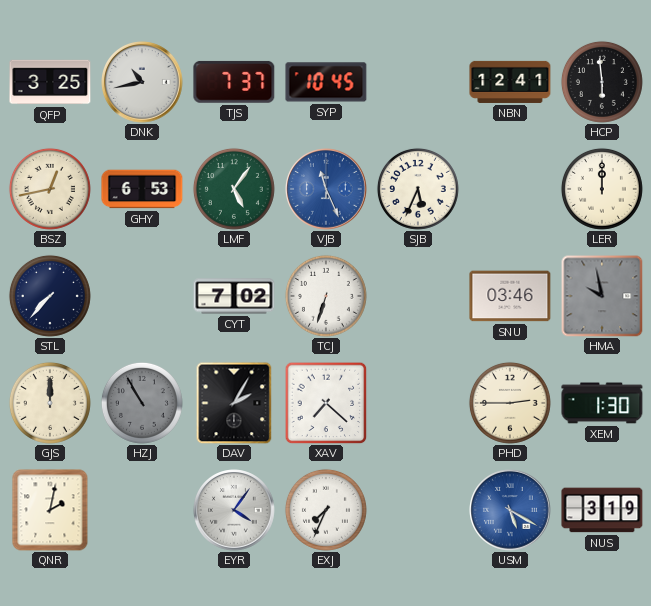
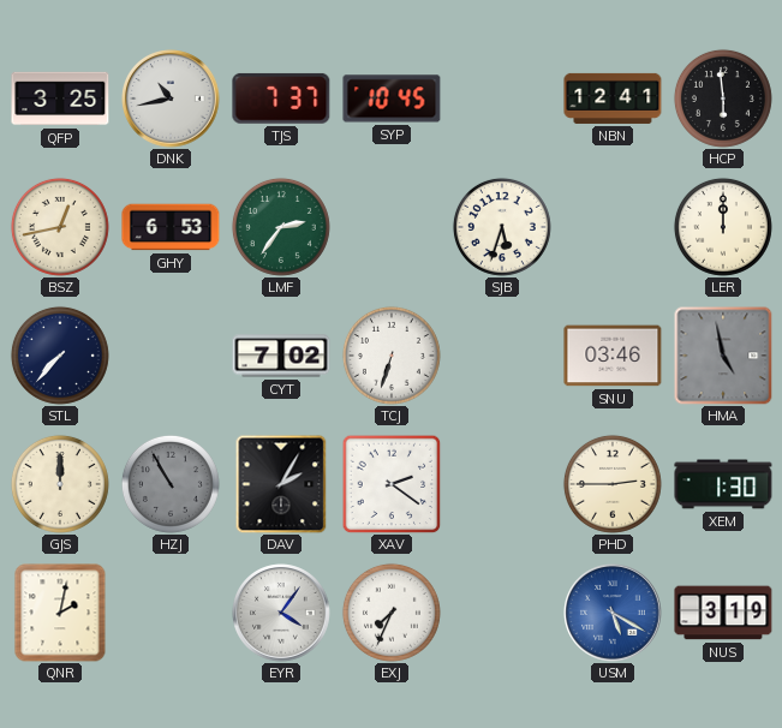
LMF: 5:06 -> 2:36 (281, 227)
VJB: 11:26 -> none (326, 189)
SJB: 5:34 -> 5:33 (502, 227)
HMA: 9:58 -> 4:58 (723, 356)
XAV: 7:22 -> 2:21 (392, 484)
